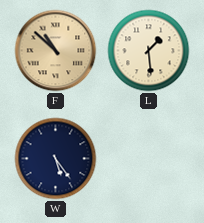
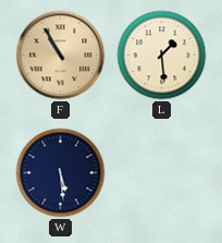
F: 10:52 -> 10:55 (61, 56)
W: 5:24 -> 5:29 (61, 173)
